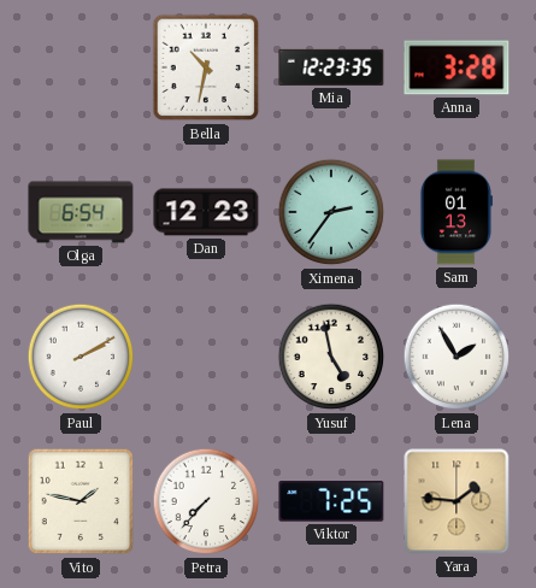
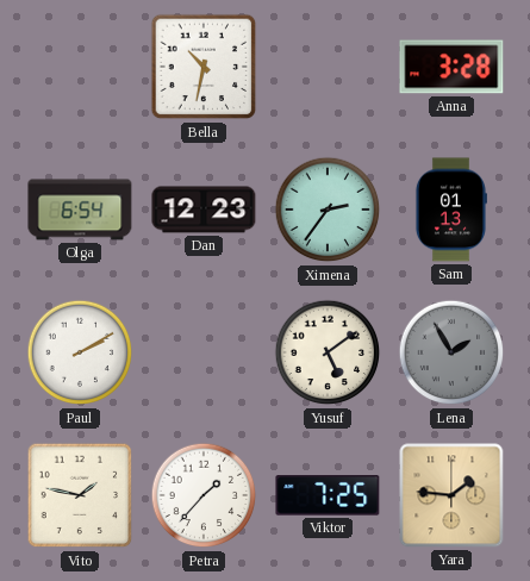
Mia: 12:23 -> none (331, 67)
Yusuf: 4:58 -> 5:09 (328, 352)
Lena dial: white -> grey (451, 352)
Petra: 7:37 -> 1:37 (204, 495)
